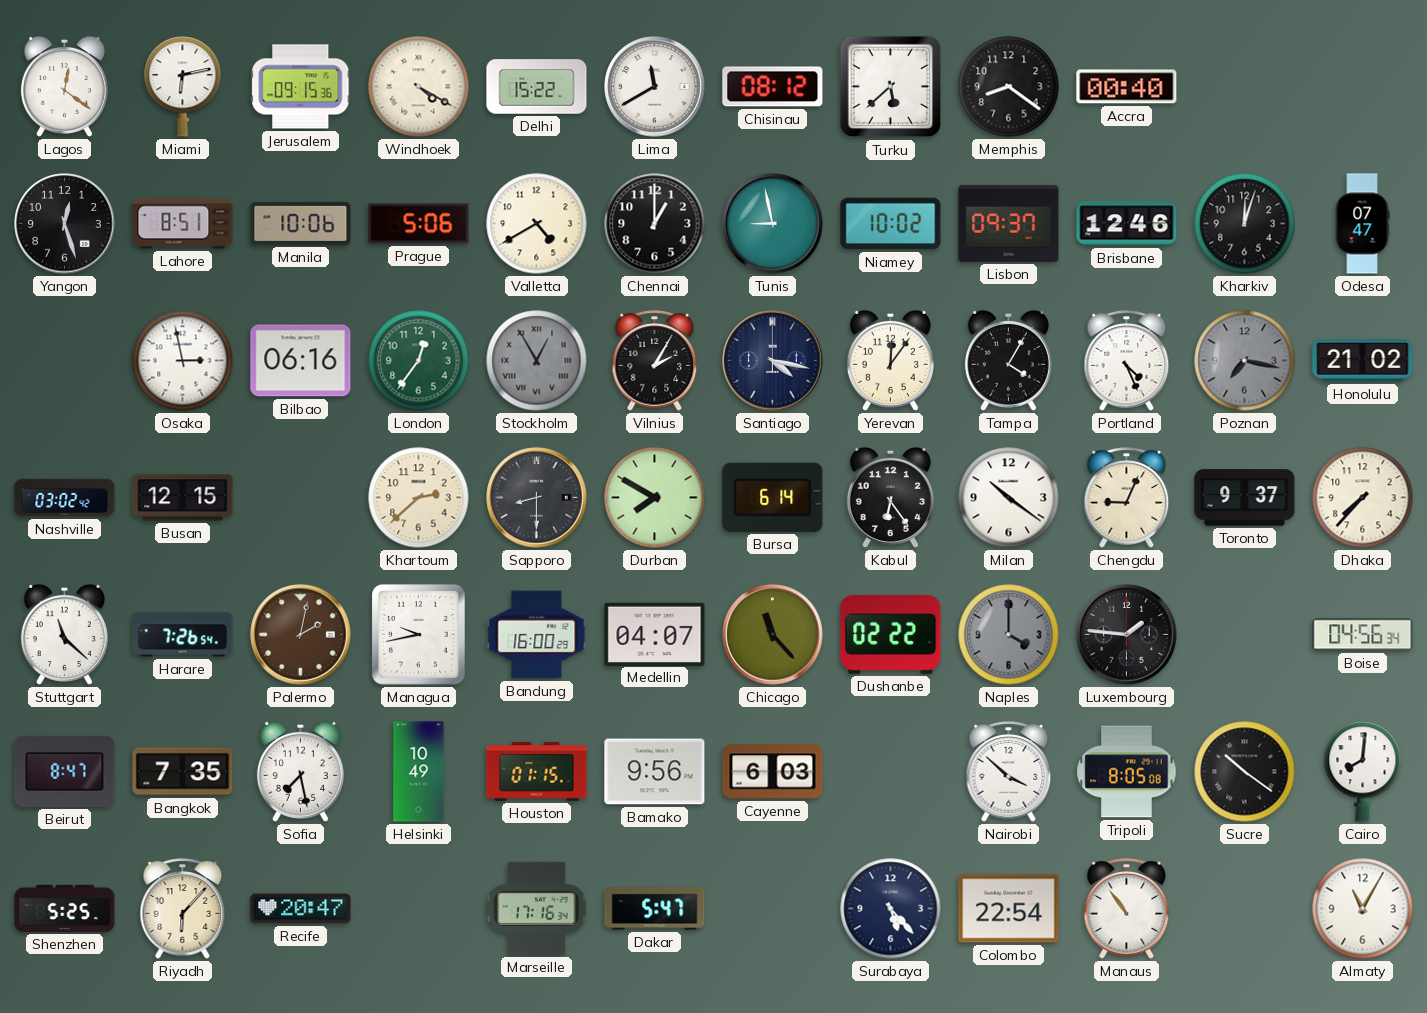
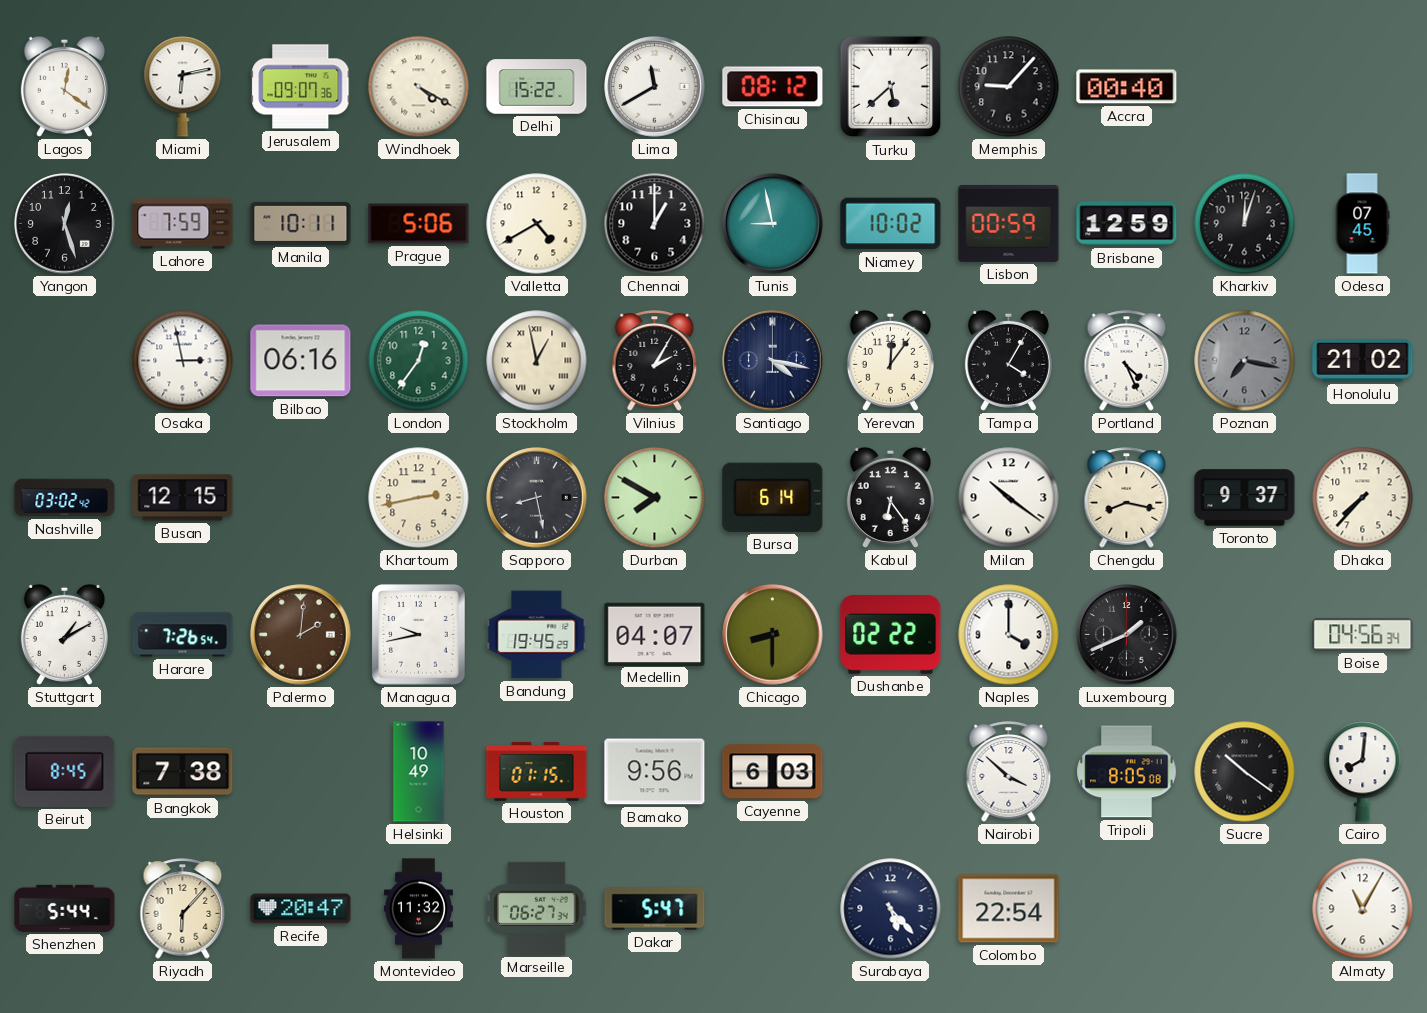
Jerusalem: 09:15 -> 09:07 (301, 87)
Memphis: 8:21 -> 9:07 (1009, 87)
Lahore: 8:51 -> 7:59 (183, 224)
Manila: 10:06 -> 10:11 (301, 223)
Lisbon: 09:37 -> 00:59 (1009, 223)
Brisbane: 12:46 -> 12:59 (1127, 224)
Odesa: 07:47 -> 07:45 (1362, 224)
Stockholm: 12:55 -> 12:58 (537, 361)
Stockholm dial: grey -> cream (537, 361)
Khartoum: 2:38 -> 2:43 (419, 498)
Sapporo: 8:30 -> 8:28 (537, 498)
Chengdu: 9:04 -> 8:17 (1127, 498)
Stuttgart: 11:22 -> 1:10 (64, 634)
Palermo: 2:02 -> 2:01 (301, 635)
Bandung: 16:00 -> 19:45 (537, 635)
Chicago: 11:23 -> 8:30 (773, 635)
Naples dial: grey -> white (1009, 635)
Luxembourg: 1:46 -> 1:41 (1127, 635)
Beirut: 8:47 -> 8:45 (65, 771)
Bangkok: 7:35 -> 7:38 (183, 772)
Sofia: 7:28 -> none (300, 771)
Shenzhen: 5:25 -> 5:44 (65, 908)
Montevideo: none -> 11:32 (418, 909)
Marseille: 17:16 -> 06:27 (537, 908)
Manaus: 10:54 -> none (1127, 909)
